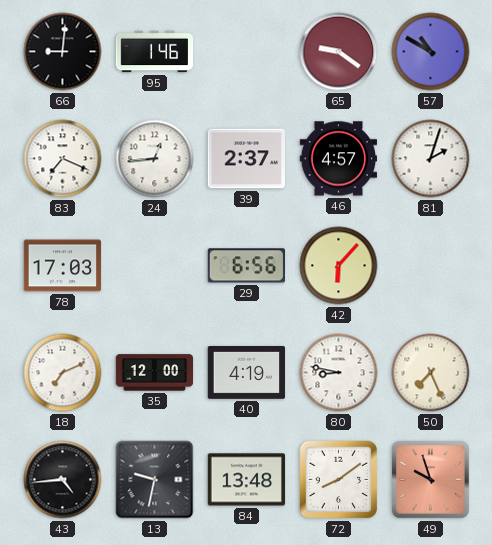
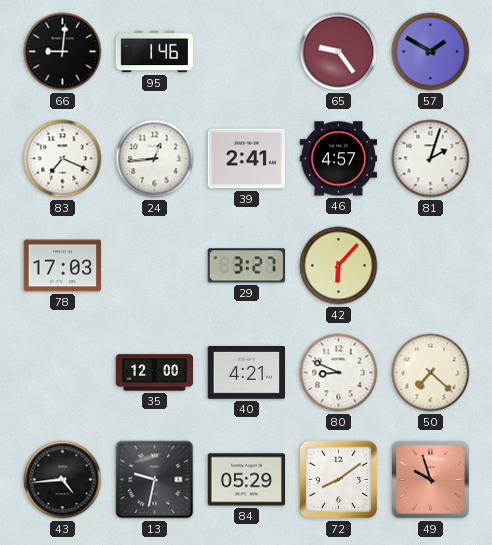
65: 9:21 -> 9:24 (339, 52)
57: 10:50 -> 1:50 (431, 52)
39: 2:37 -> 2:41 (246, 159)
29: 6:56 -> 3:27 (246, 266)
18: 7:11 -> none (63, 373)
40: 4:19 -> 4:21 (246, 373)
80: 8:47 -> 8:49 (339, 373)
50: 7:26 -> 7:22 (431, 373)
84: 13:48 -> 05:29 (247, 480)
